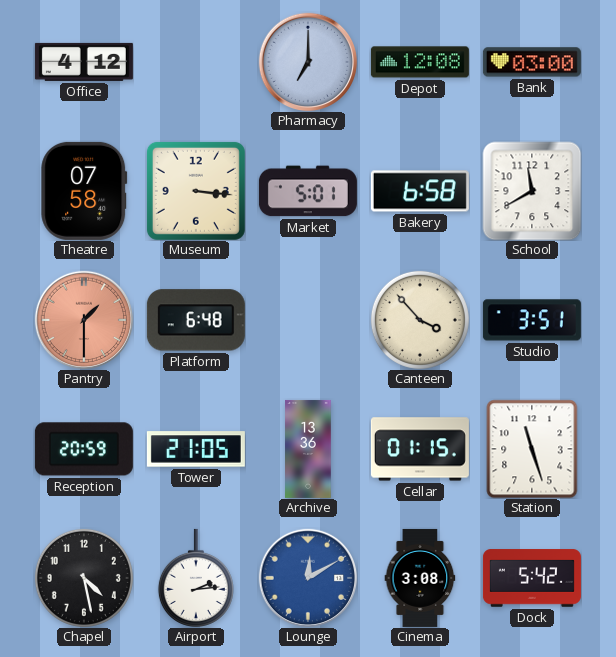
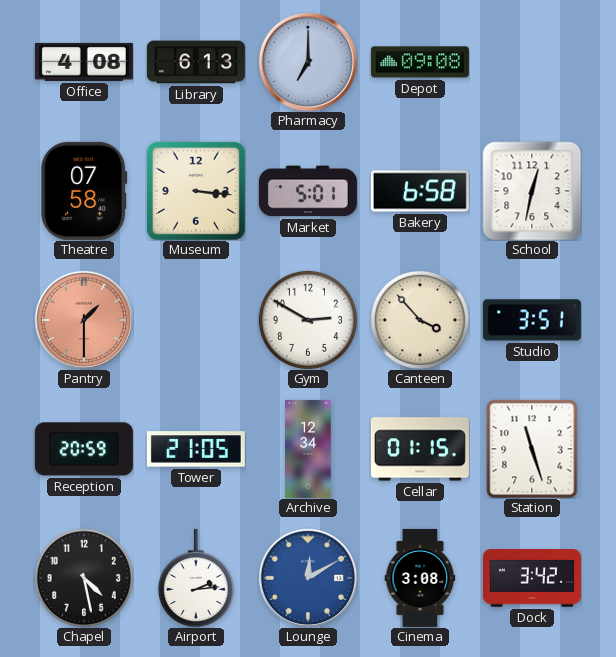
Office: 4:12 -> 4:08 (84, 62)
Library: none -> 6:13 (196, 62)
Depot: 12:08 -> 09:08 (420, 62)
Bank: 03:00 -> none (532, 62)
School: 11:40 -> 12:32 (532, 191)
Platform: 6:48 -> none (196, 320)
Gym: none -> 2:50 (308, 320)
Archive: 13:36 -> 12:34 (308, 449)
Dock: 5:42 -> 3:42 (532, 578)
